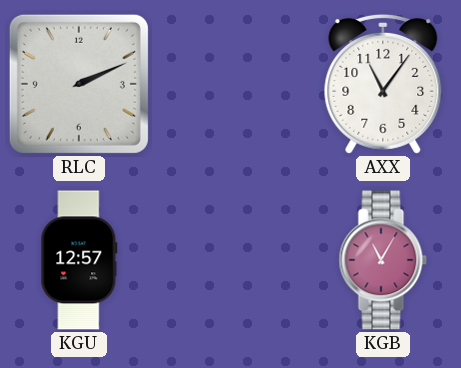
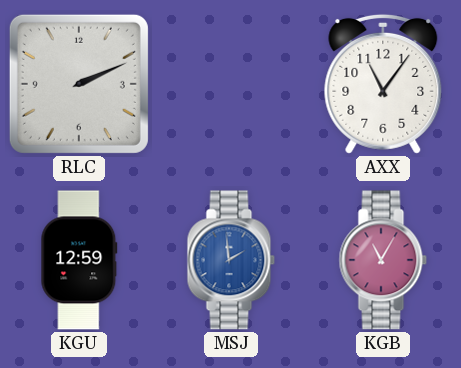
KGU: 12:57 -> 12:59 (79, 260)
MSJ: none -> 1:59 (231, 260)
